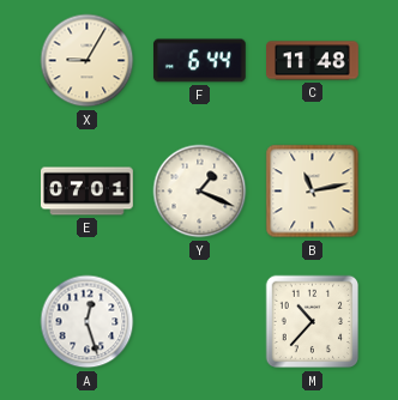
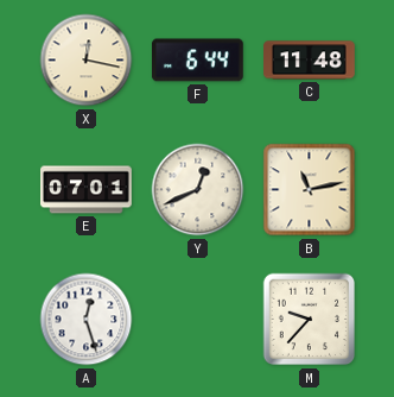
X: 9:05 -> 12:17 (87, 61)
Y: 1:19 -> 12:41 (198, 190)
M: 10:37 -> 9:37 (310, 320)
